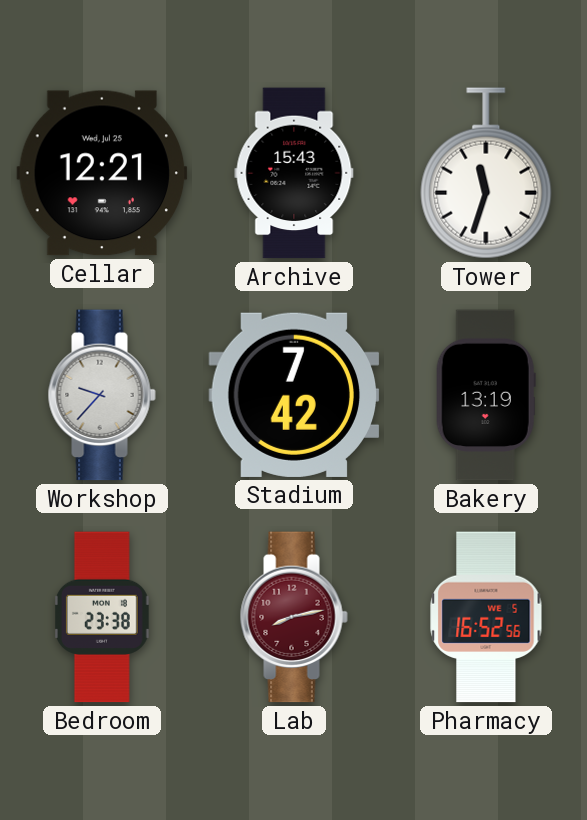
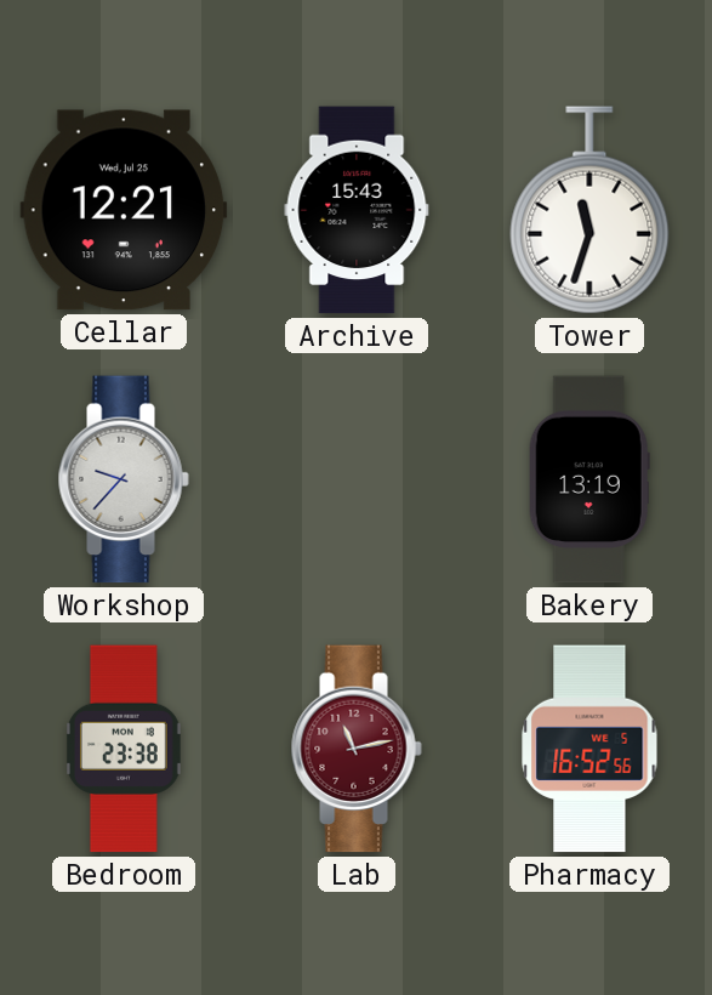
Stadium: 7:42 -> none (294, 395)
Lab: 8:13 -> 11:13 (357, 749)
